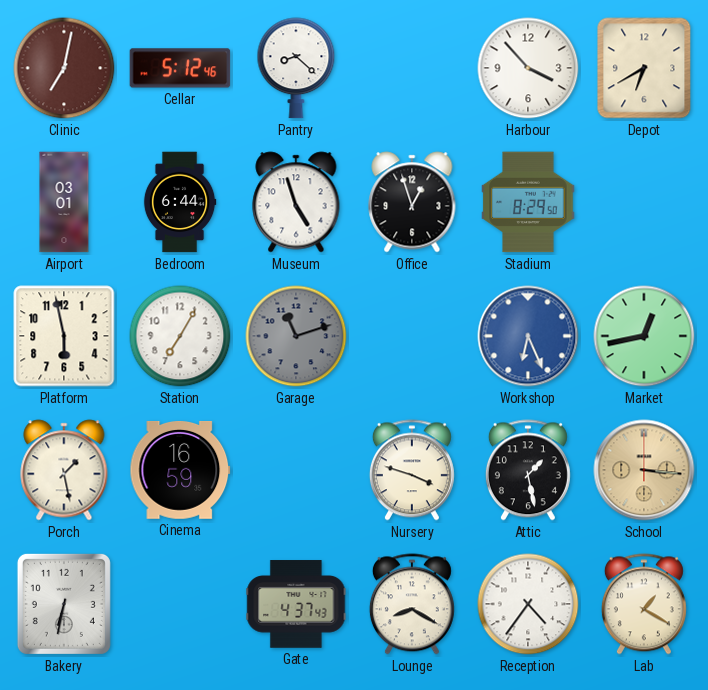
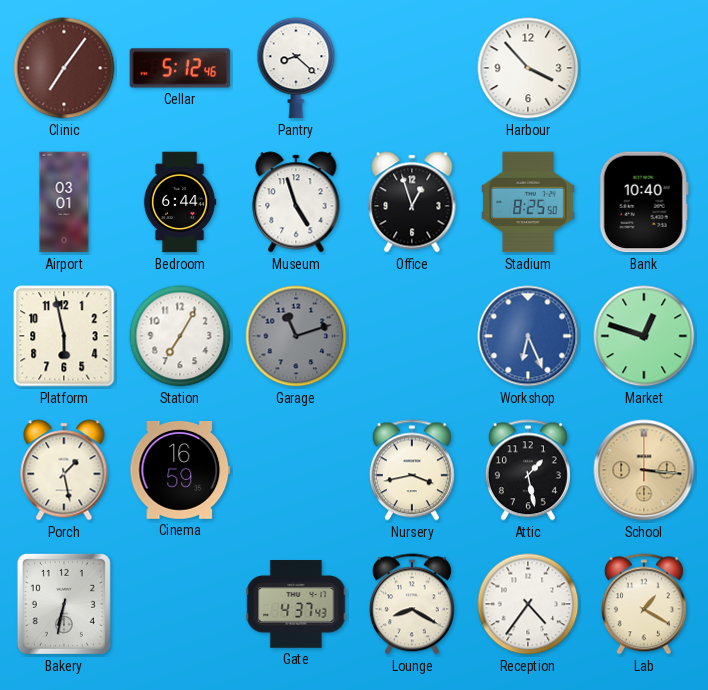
Clinic: 7:02 -> 7:06 (64, 68)
Depot: 6:40 -> none (644, 68)
Stadium: 8:29 -> 8:25 (528, 202)
Bank: none -> 10:40 (644, 202)
Market: 12:43 -> 12:48 (644, 336)
Nursery: 3:48 -> 3:43 (412, 470)
